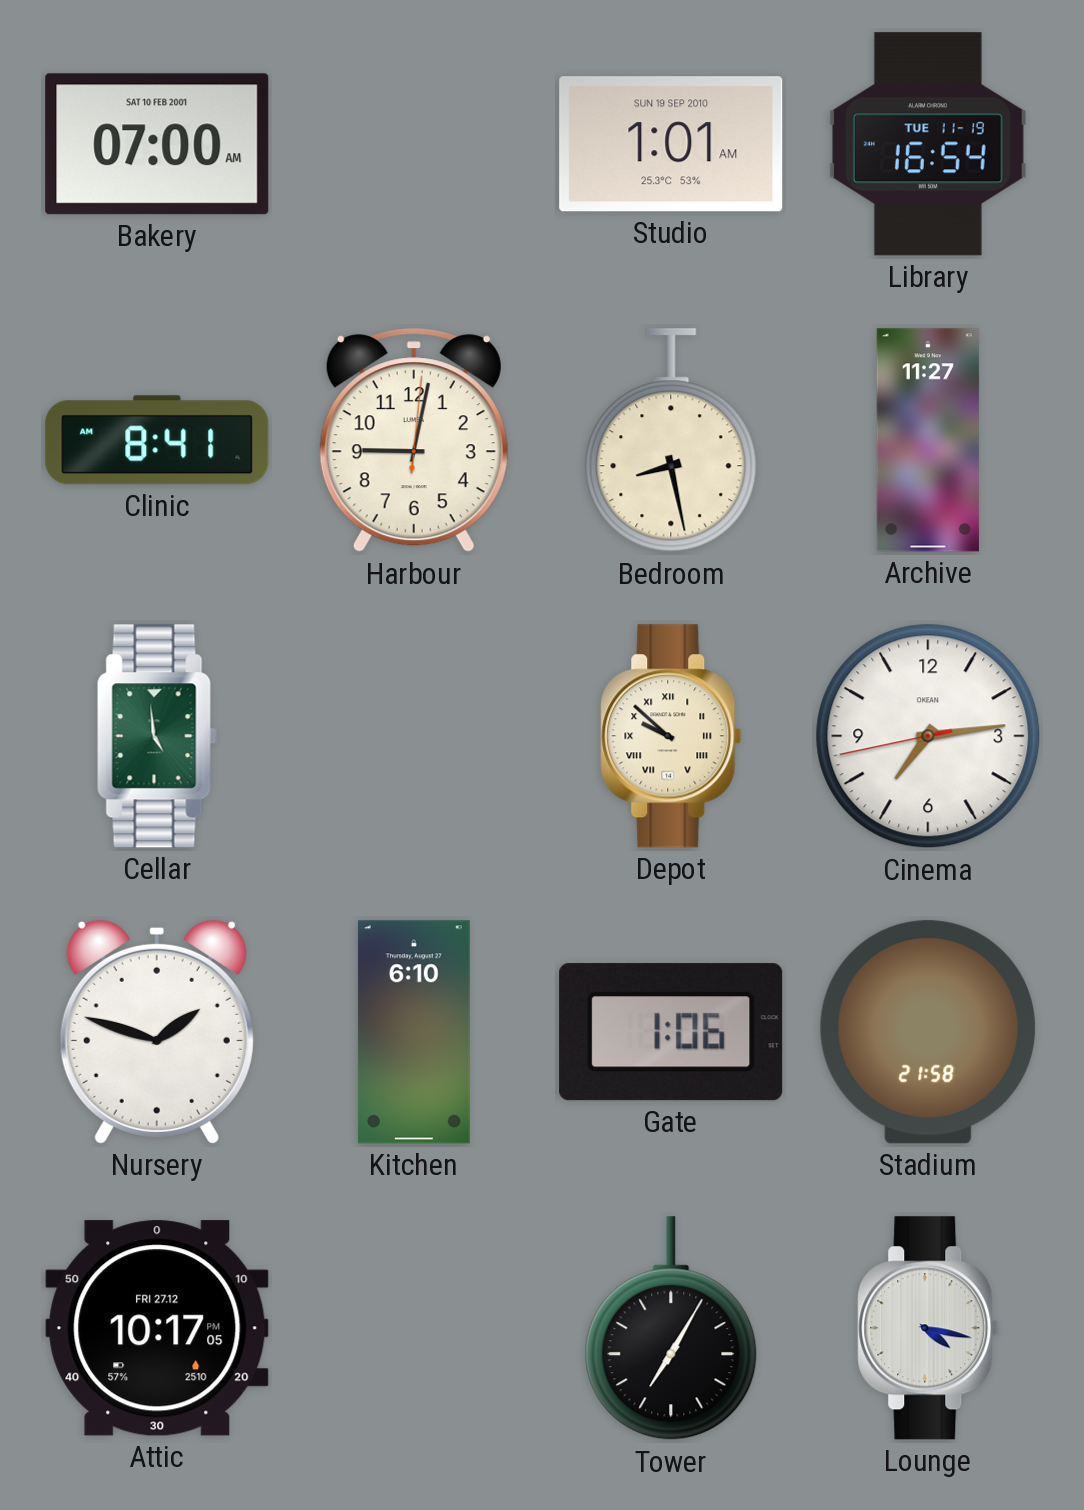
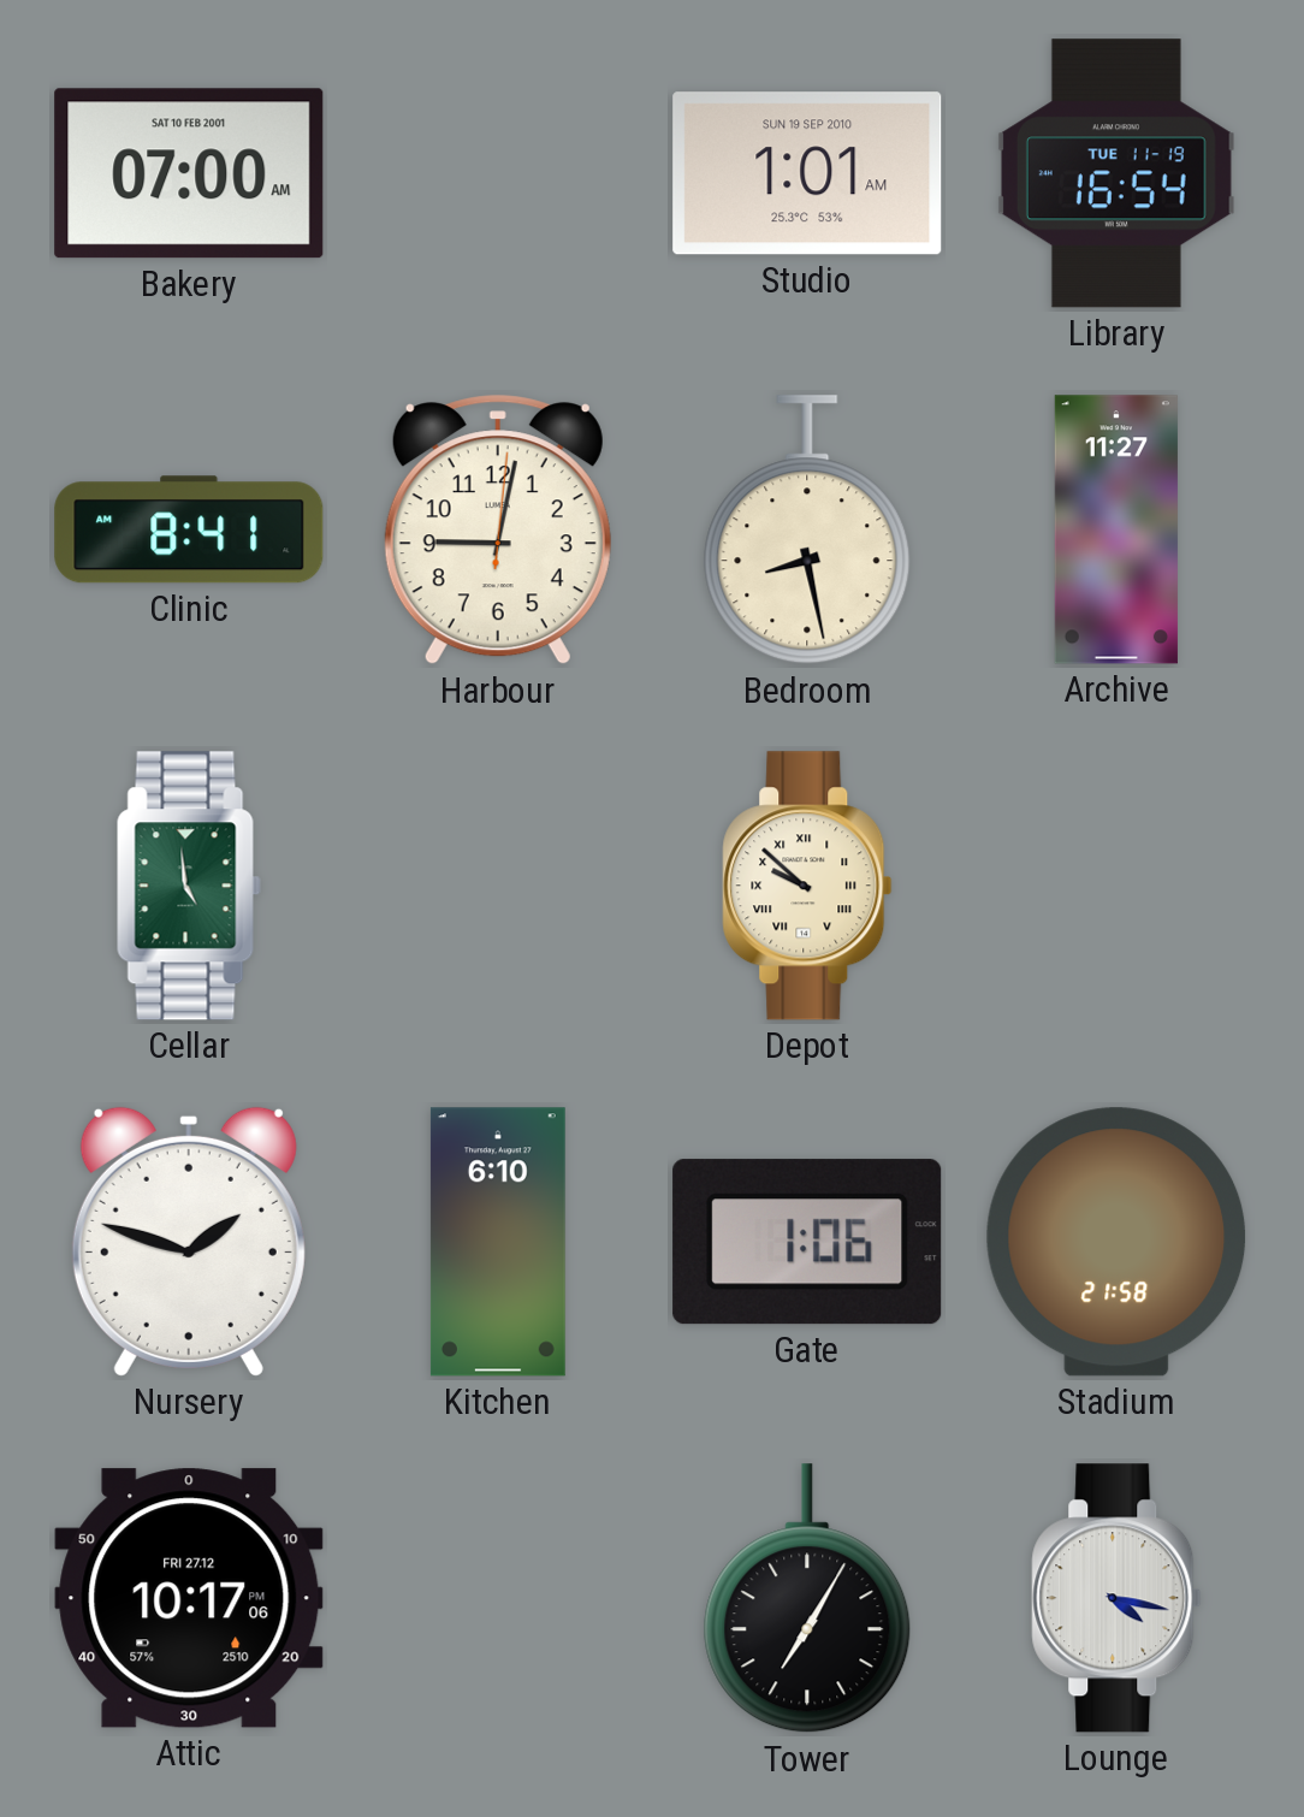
Cinema: 7:13 -> none (928, 736)
Attic: 10:17:05 PM -> 10:17:06 PM (189, 1598)
